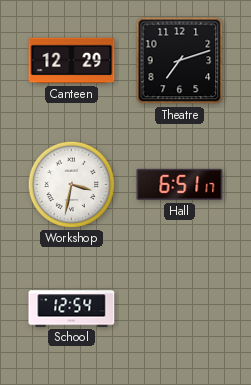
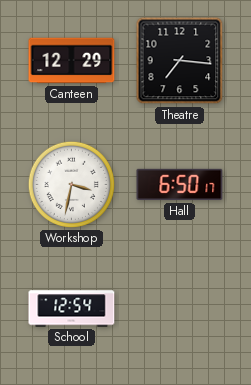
Theatre: 7:12 -> 7:16 (180, 61)
Hall: 6:51 -> 6:50 (180, 185)
